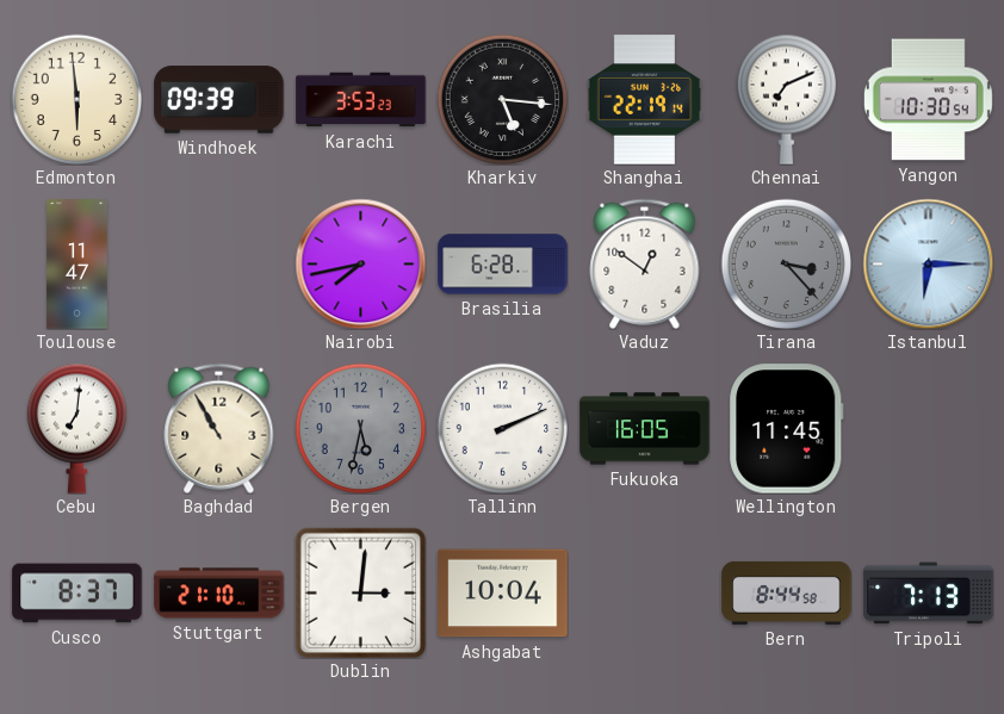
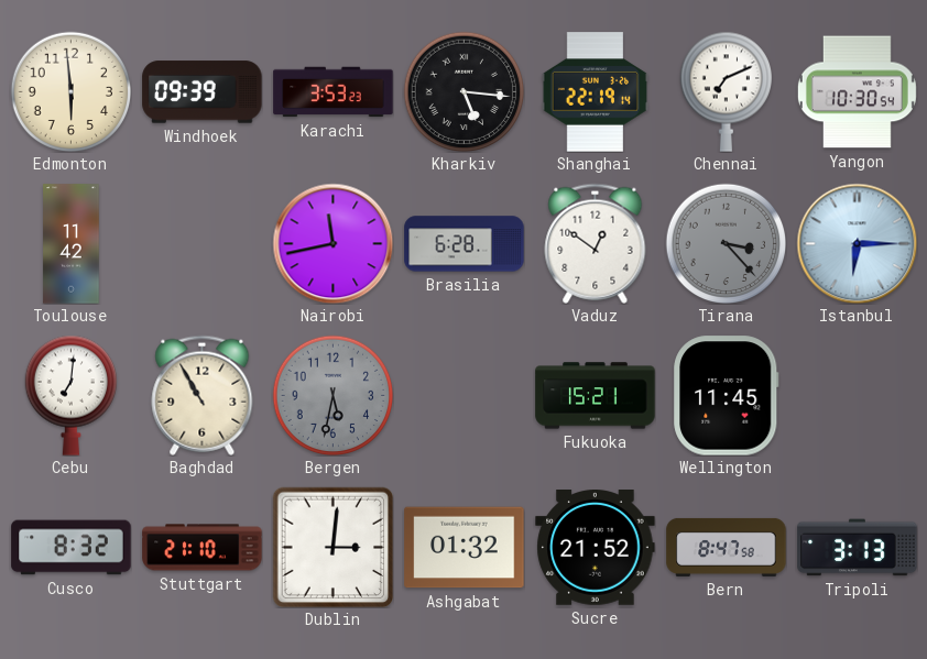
Toulouse: 11:47 -> 11:42 (72, 244)
Nairobi: 7:43 -> 11:43 (332, 243)
Tallinn: 2:11 -> none (502, 428)
Fukuoka: 16:05 -> 15:21 (596, 396)
Cusco: 8:37 -> 8:32 (72, 548)
Ashgabat: 10:04 -> 01:32 (465, 548)
Sucre: none -> 21:52 (596, 548)
Bern: 8:44 -> 8:47 (727, 547)
Tripoli: 7:13 -> 3:13 (858, 548)
